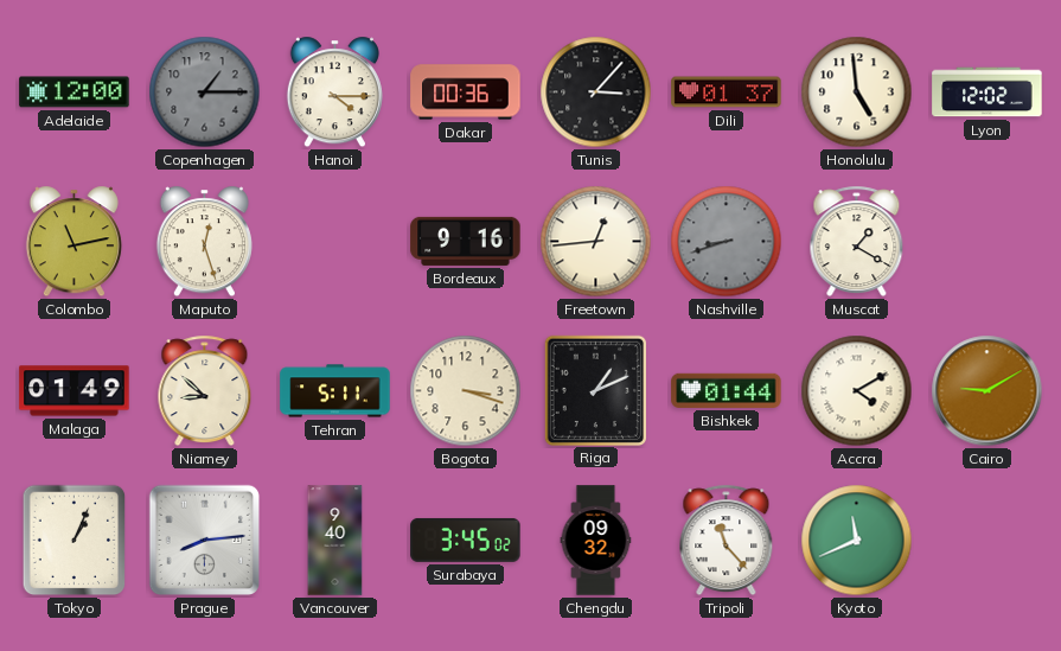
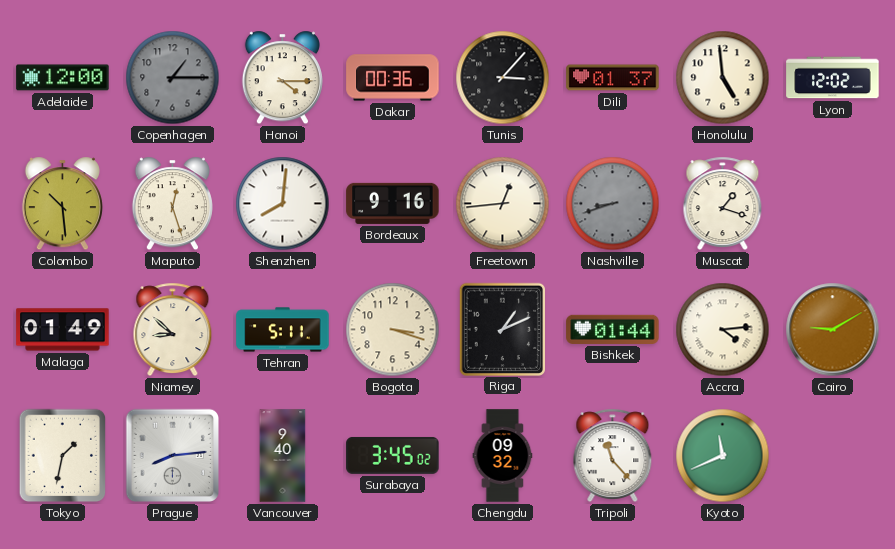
Colombo: 11:13 -> 10:29 (62, 204)
Shenzhen: none -> 8:01 (283, 204)
Muscat: 1:20 -> 1:18 (723, 204)
Accra: 4:10 -> 4:14 (723, 330)
Tokyo: 1:04 -> 1:32 (63, 456)
